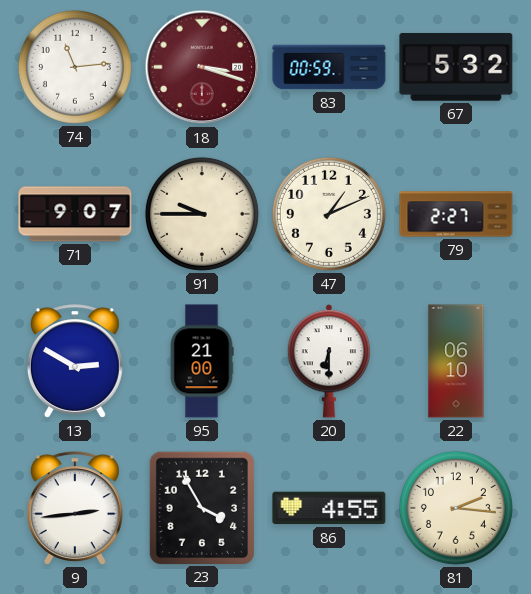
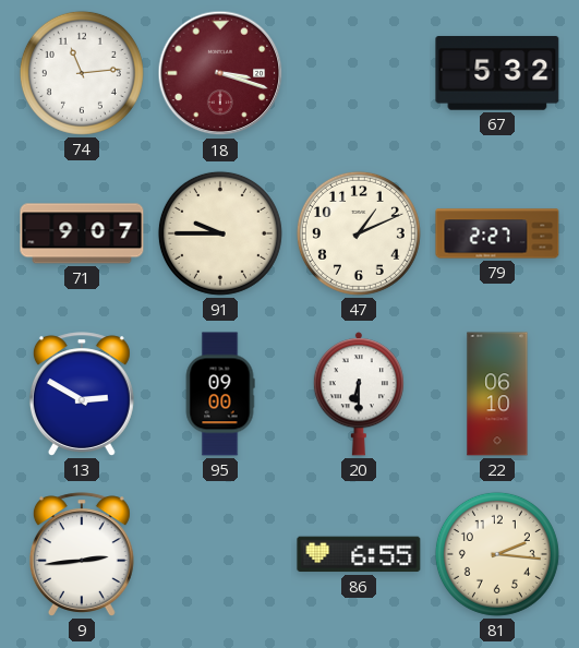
83: 00:59 -> none (329, 67)
95: 21:00 -> 09:00 (220, 394)
23: 3:55 -> none (202, 507)
86: 4:55 -> 6:55 (359, 554)
